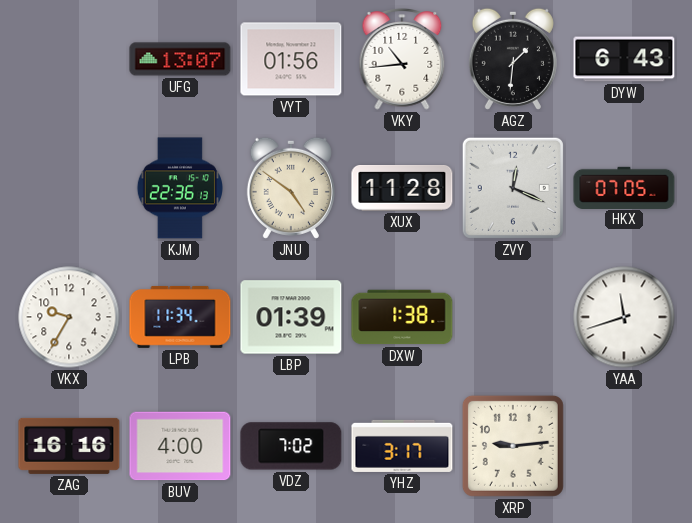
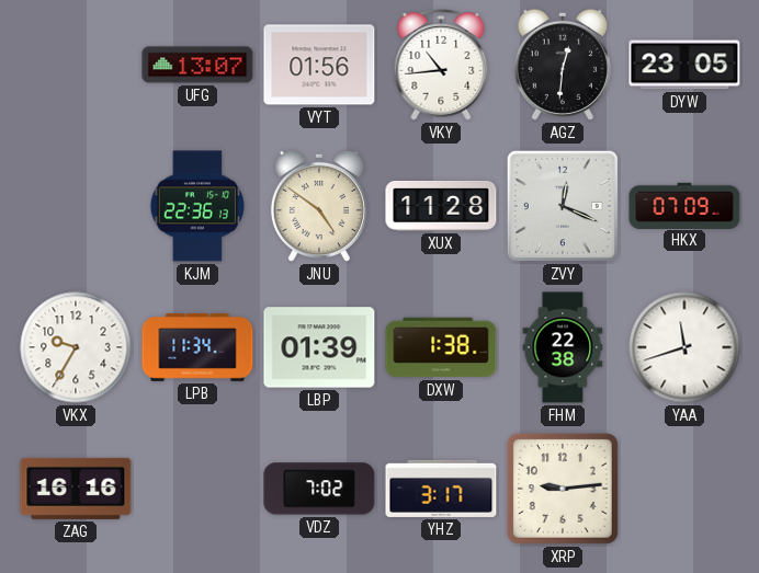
AGZ: 1:31 -> 12:31 (563, 65)
DYW: 6:43 -> 23:05 (684, 65)
HKX: 07:05 -> 07:09 (684, 205)
FHM: none -> 22:38 (563, 347)
BUV: 4:00 -> none (180, 446)
